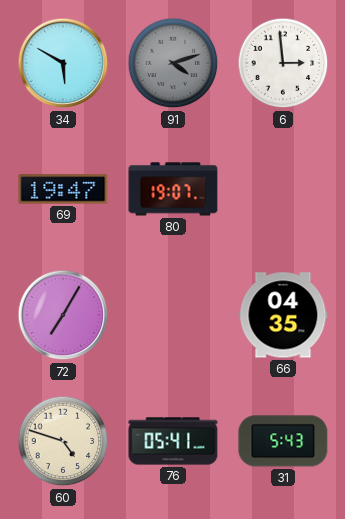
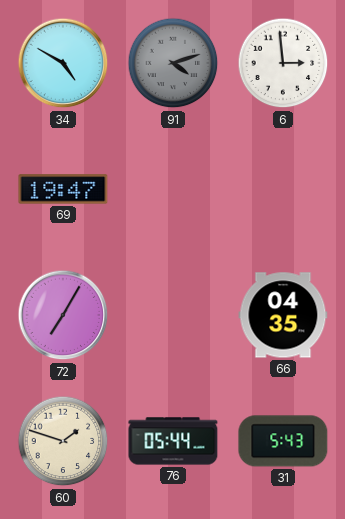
34: 5:50 -> 4:50 (63, 63)
80: 19:07 -> none (173, 189)
60: 4:48 -> 1:48 (63, 441)
76: 05:41 -> 05:44 (173, 441)
